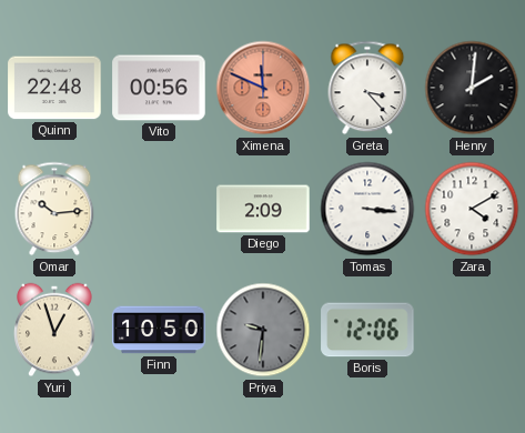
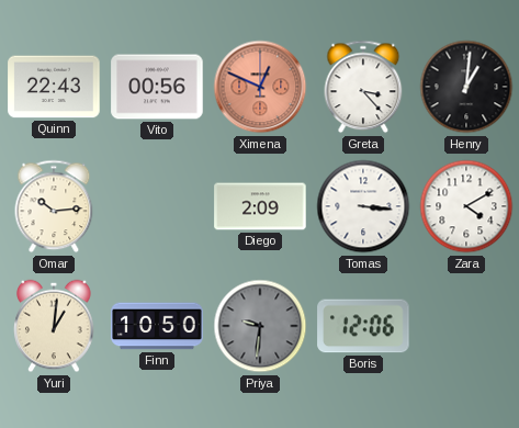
Quinn: 22:48 -> 22:43 (54, 87)
Ximena: 11:49 -> 12:49 (260, 87)
Henry: 2:01 -> 1:01 (466, 87)
Yuri: 12:57 -> 1:01 (54, 326)
